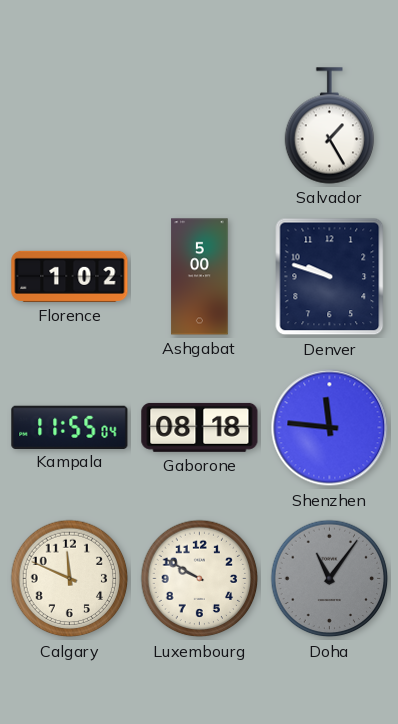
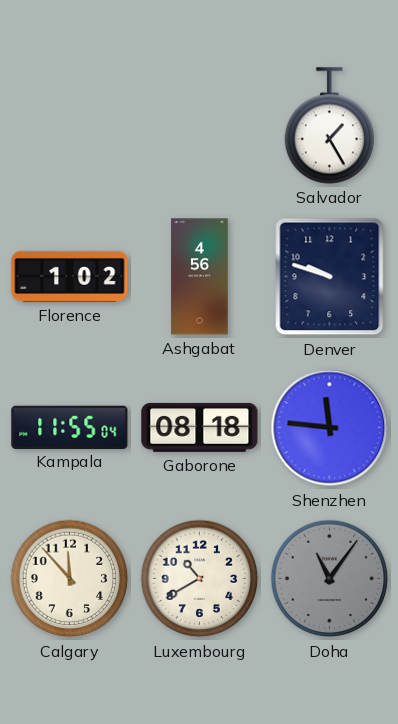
Ashgabat: 5:00 -> 4:56 (200, 277)
Calgary: 11:49 -> 11:53 (70, 579)
Luxembourg: 9:50 -> 10:40 (200, 579)
